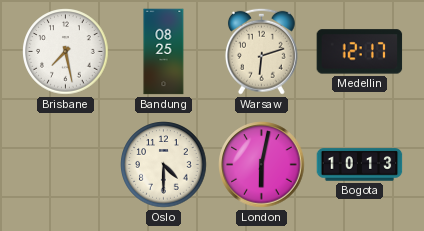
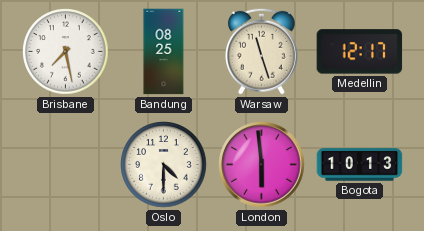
Warsaw: 6:12 -> 11:27 (261, 51)
London: 6:02 -> 5:59 (262, 165)
